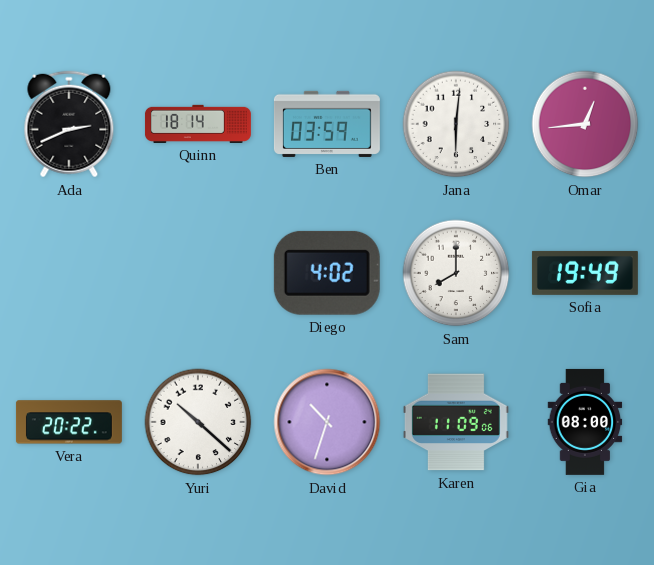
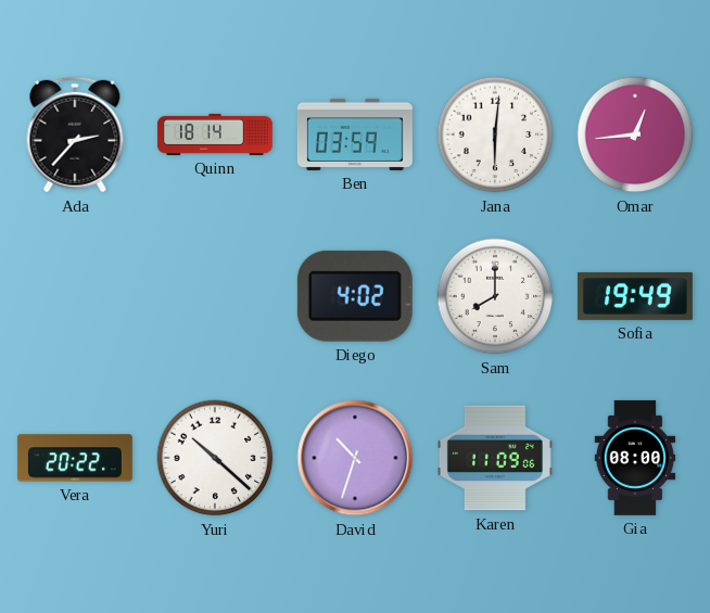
Ada: 2:41 -> 2:37 (75, 135)
